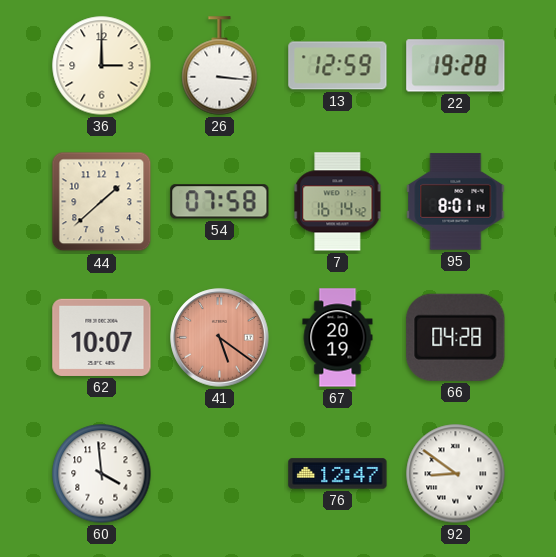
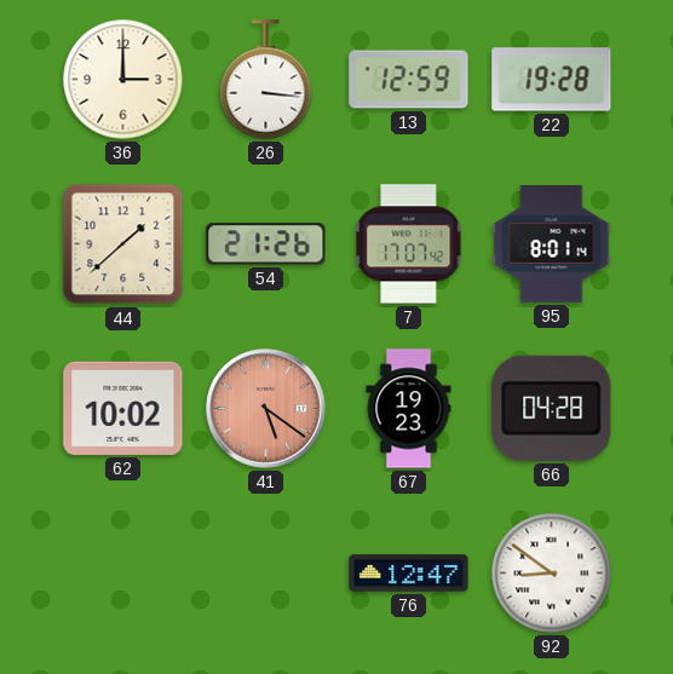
54: 07:58 -> 21:26 (266, 244)
7: 16:14 -> 17:07 (409, 244)
62: 10:07 -> 10:02 (123, 408)
67: 20:19 -> 19:23 (409, 409)
60: 3:59 -> none (102, 474)
